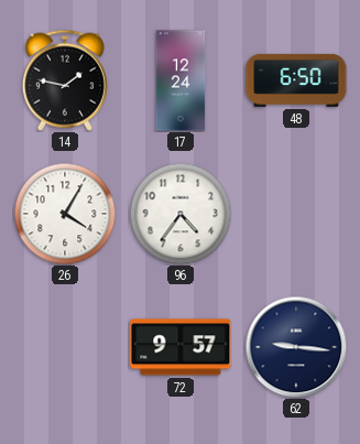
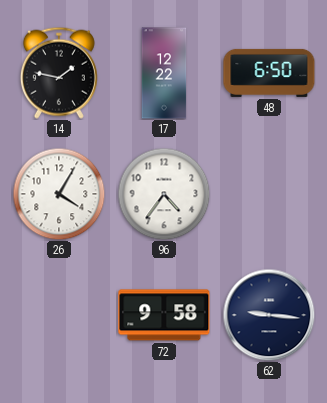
17: 12:24 -> 12:22 (164, 73)
72: 9:57 -> 9:58 (164, 315)
